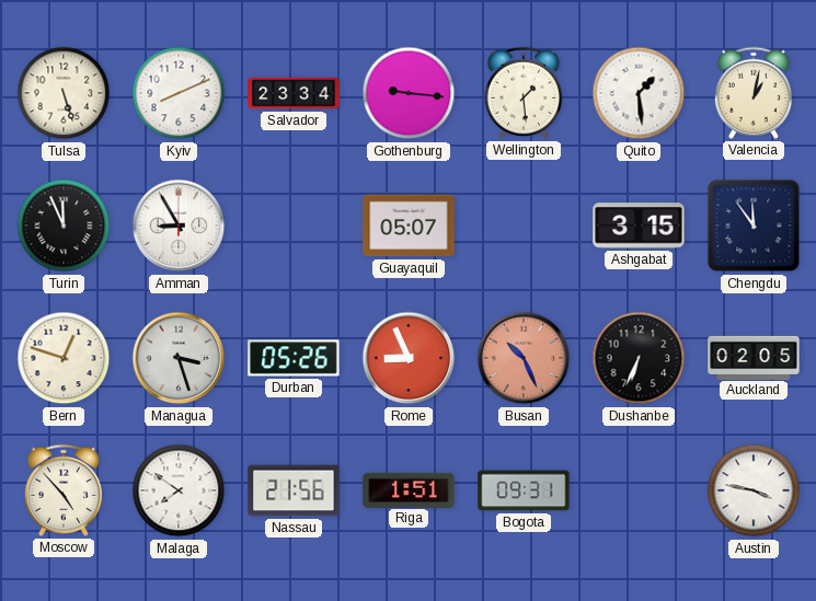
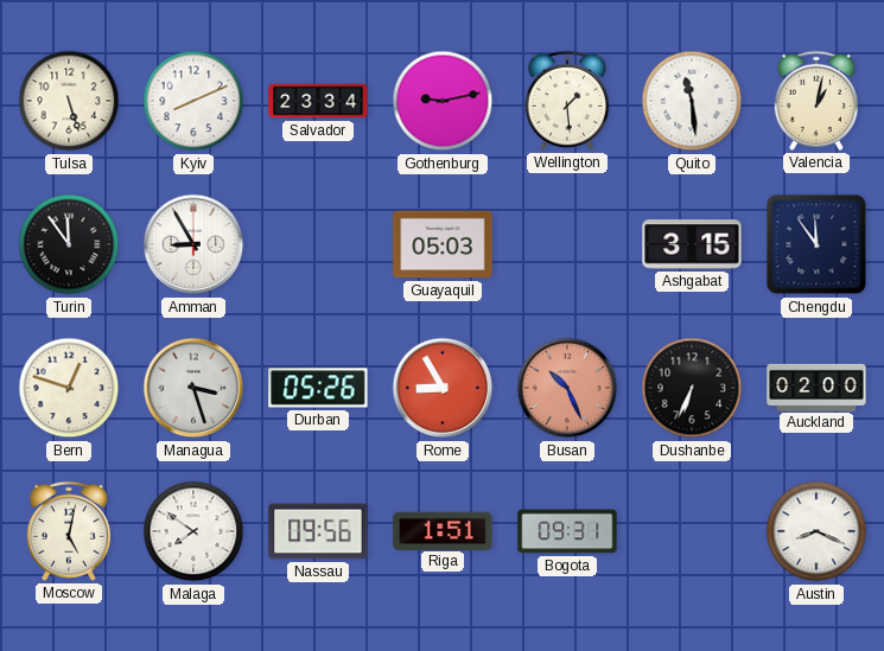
Gothenburg: 9:16 -> 9:13 (443, 101)
Quito: 1:29 -> 11:29 (692, 101)
Turin: 11:56 -> 11:54 (69, 244)
Guayaquil: 05:07 -> 05:03 (443, 244)
Rome: 8:56 -> 8:55 (443, 388)
Auckland: 02:05 -> 02:00 (816, 387)
Moscow: 4:53 -> 5:02 (69, 531)
Nassau: 21:56 -> 09:56 (318, 531)
Austin: 3:47 -> 8:19 (816, 531)
